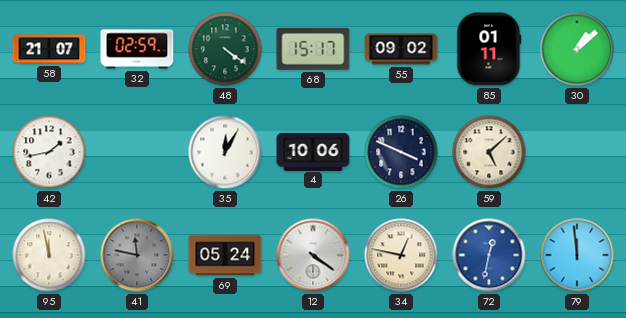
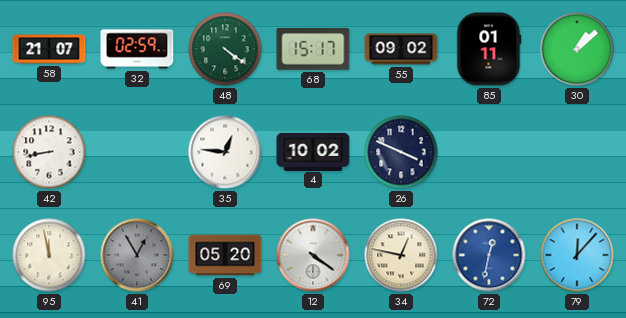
42: 1:43 -> 8:43 (49, 152)
35: 12:05 -> 12:46 (225, 152)
4: 10:06 -> 10:02 (313, 151)
59: 5:08 -> none (489, 152)
41: 11:47 -> 12:55 (137, 255)
69: 05:24 -> 05:20 (225, 255)
79: 11:59 -> 12:07 (577, 255)
